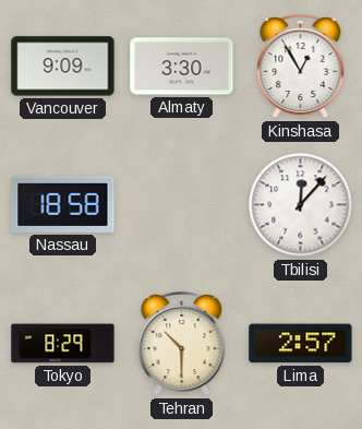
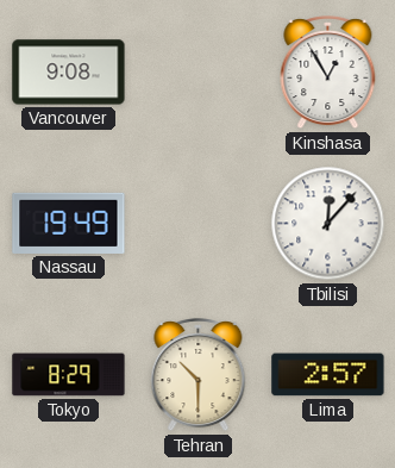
Vancouver: 9:09 -> 9:08 (69, 73)
Almaty: 3:30 -> none (182, 67)
Nassau: 18:58 -> 19:49 (69, 223)
